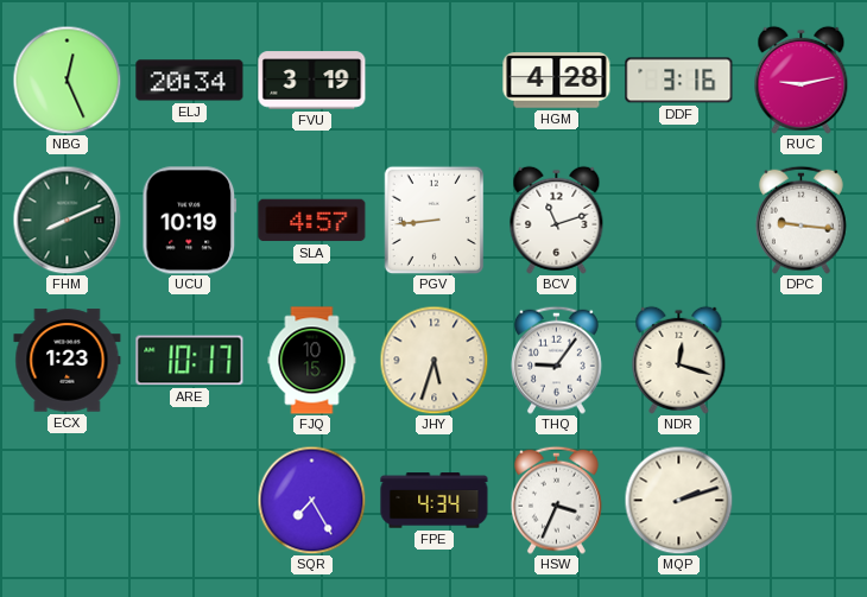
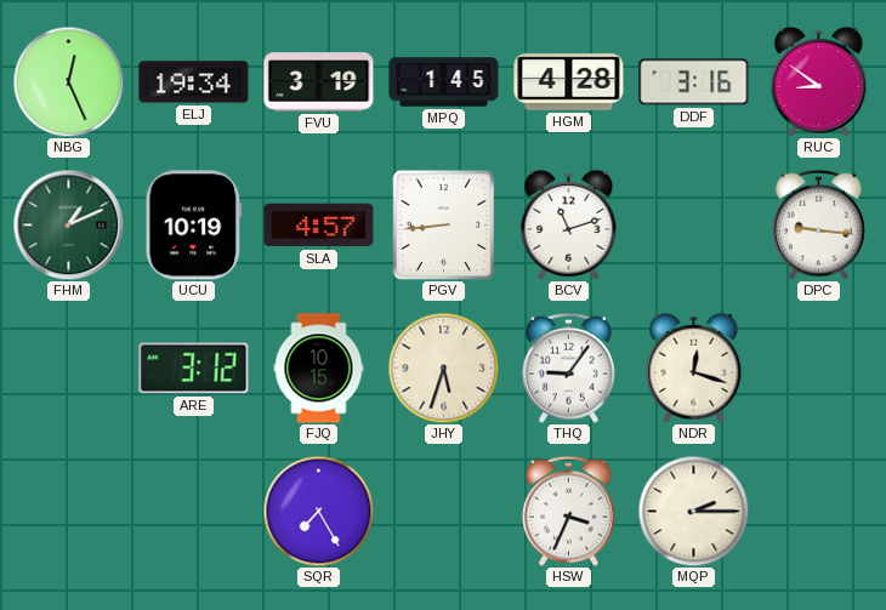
ELJ: 20:34 -> 19:34 (194, 82)
MPQ: none -> 1:45 (444, 82)
RUC: 9:13 -> 8:51 (819, 81)
FHM: 8:11 -> 1:11 (68, 224)
ECX: 1:23 -> none (68, 361)
ARE: 10:17 -> 3:12 (194, 369)
FPE: 4:34 -> none (435, 501)
MQP: 2:12 -> 2:15 (693, 511)
